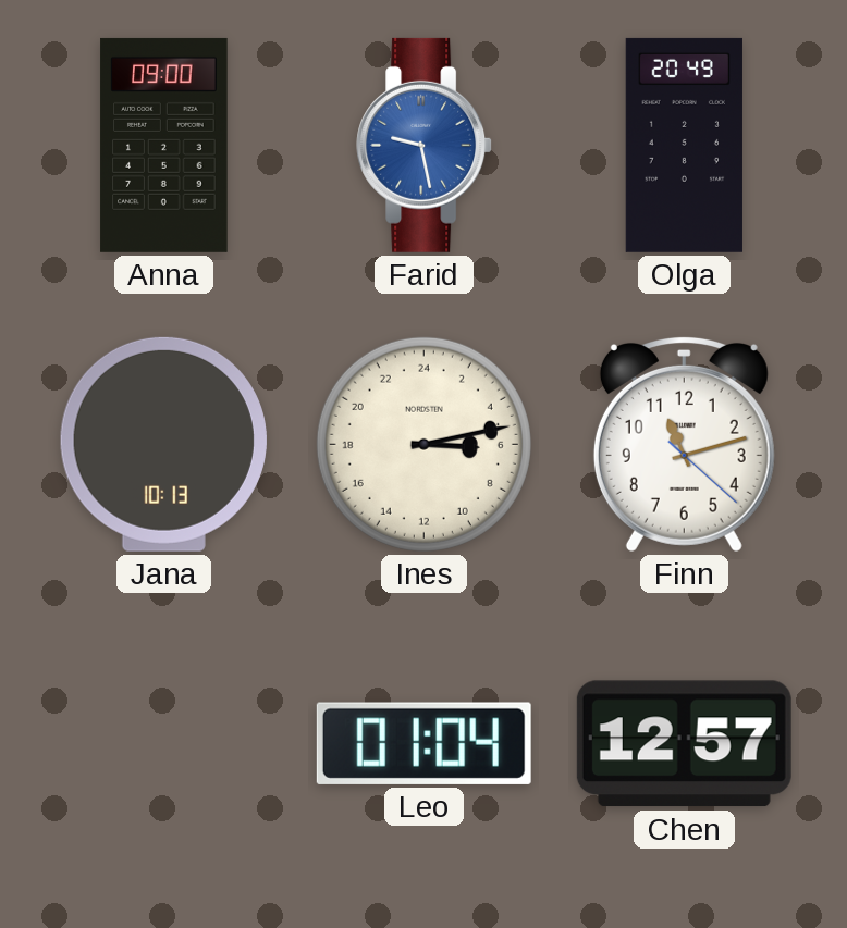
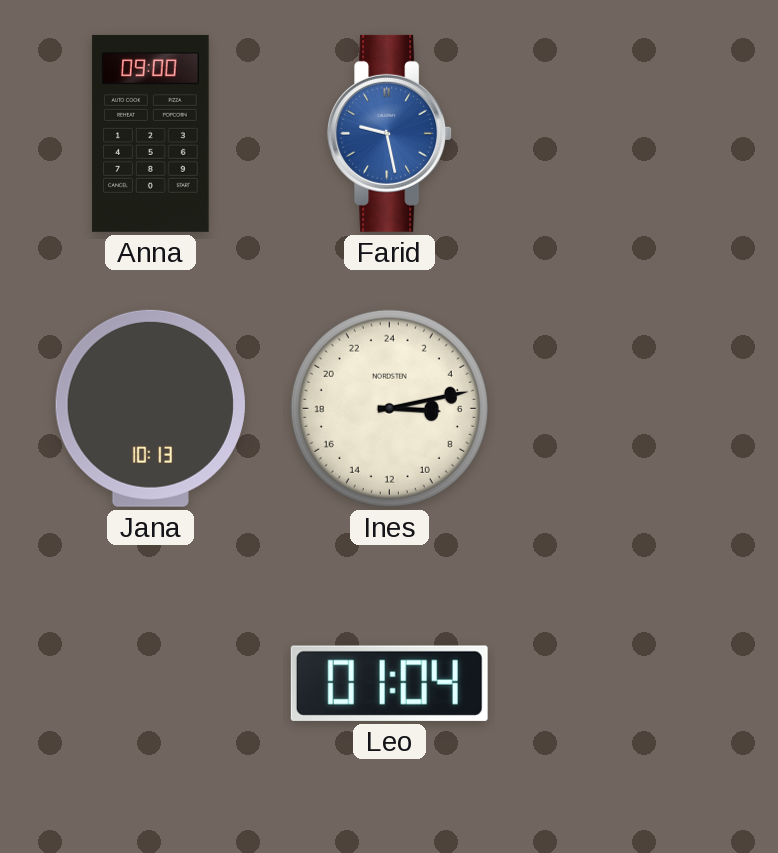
Olga: 20:49 -> none (684, 145)
Finn: 11:12 -> none (684, 444)
Chen: 12:57 -> none (684, 744)
